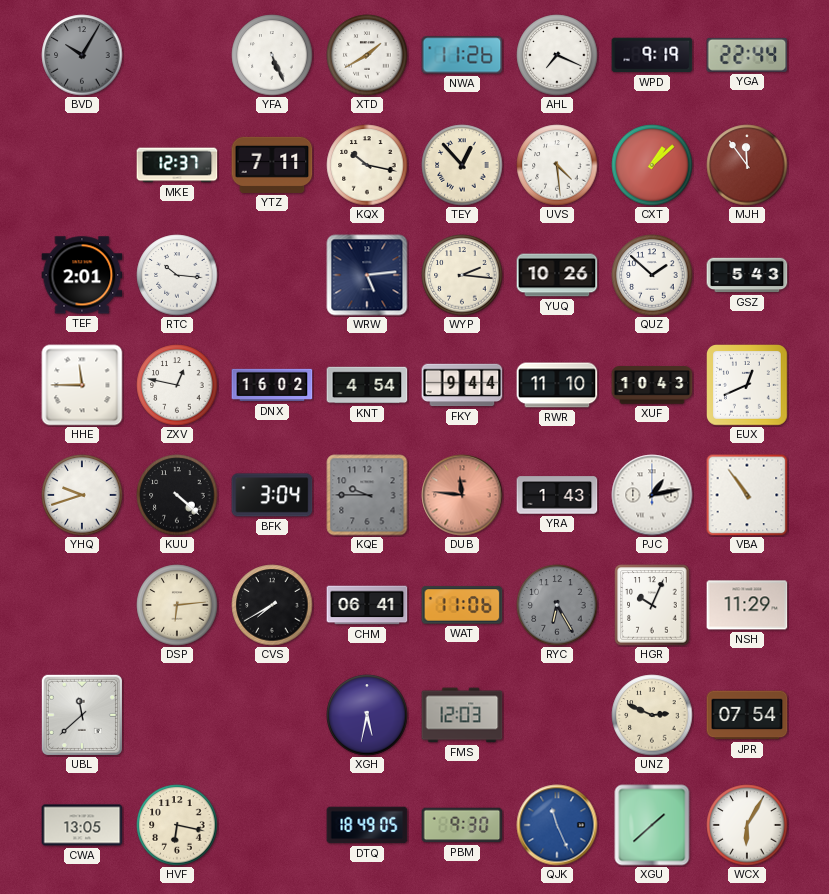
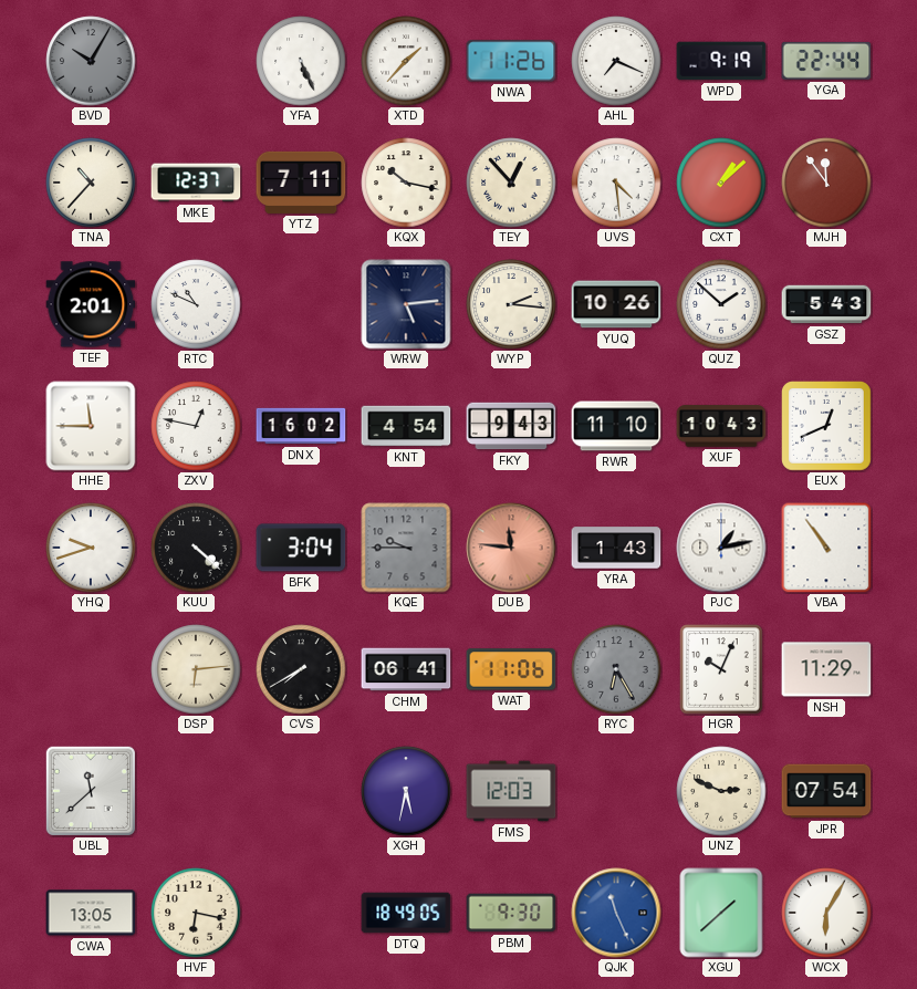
XTD: 1:40 -> 1:37 (406, 61)
TNA: none -> 10:37 (91, 183)
RTC: 10:16 -> 10:49 (196, 304)
FKY: 9:44 -> 9:43 (511, 426)
